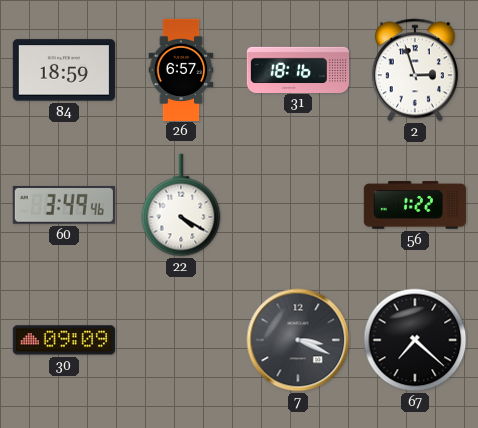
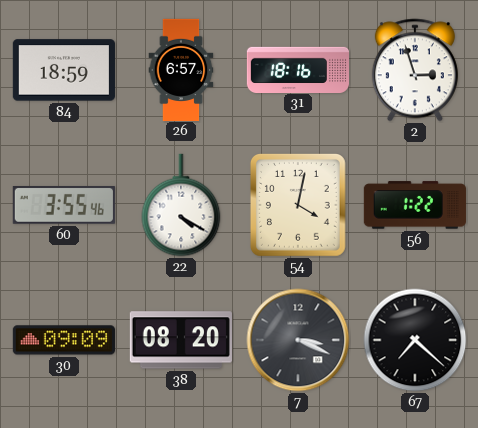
60: 3:49 -> 3:55 (64, 206)
54: none -> 4:02 (298, 206)
38: none -> 08:20 (181, 340)
